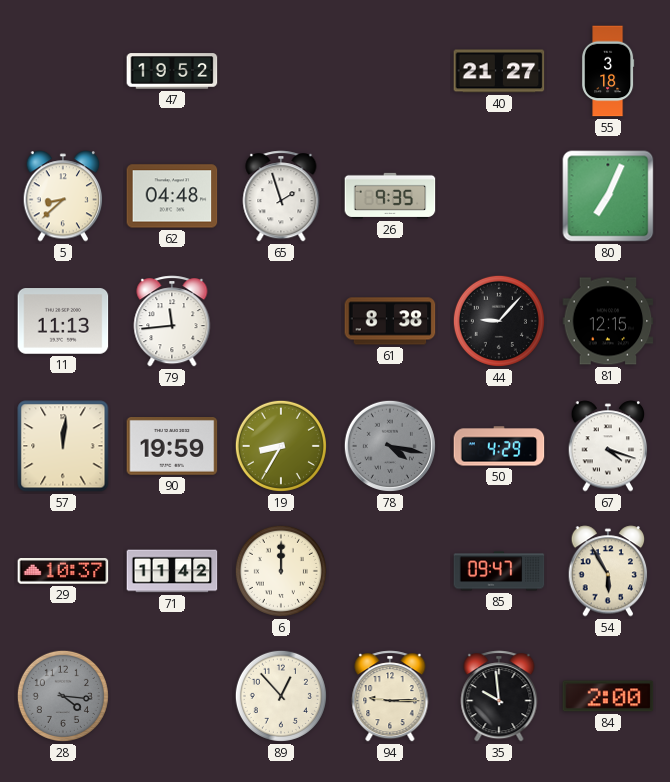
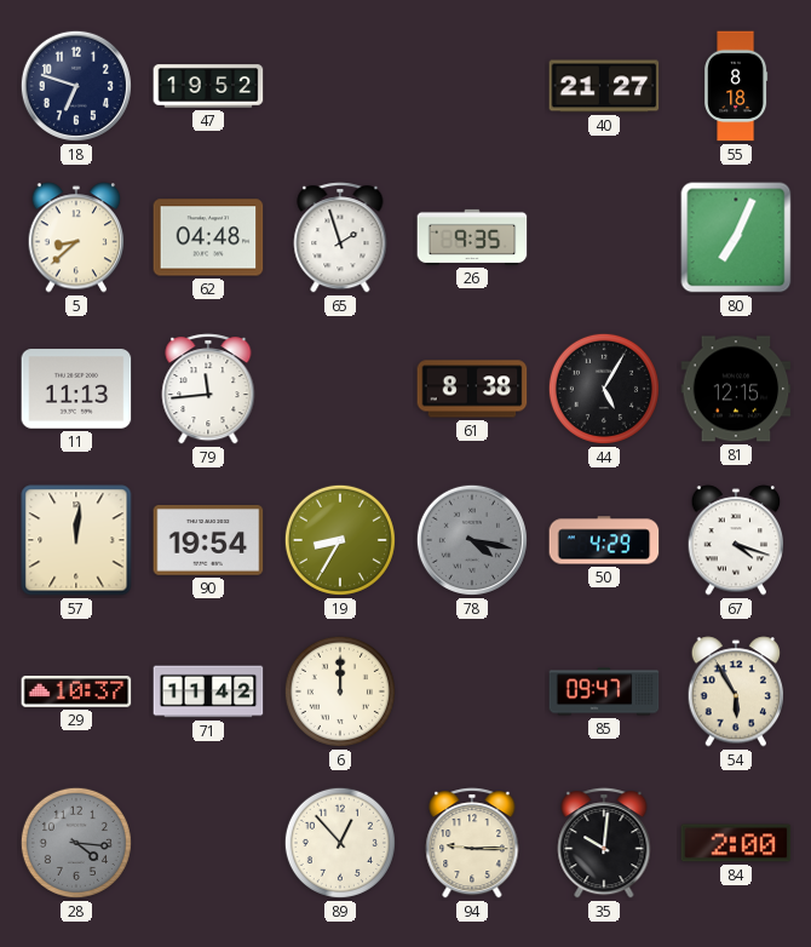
18: none -> 6:48 (76, 86)
55: 3:18 -> 8:18 (737, 86)
44: 9:07 -> 5:05 (604, 389)
90: 19:59 -> 19:54 (208, 541)
35: 9:59 -> 10:01 (604, 843)
